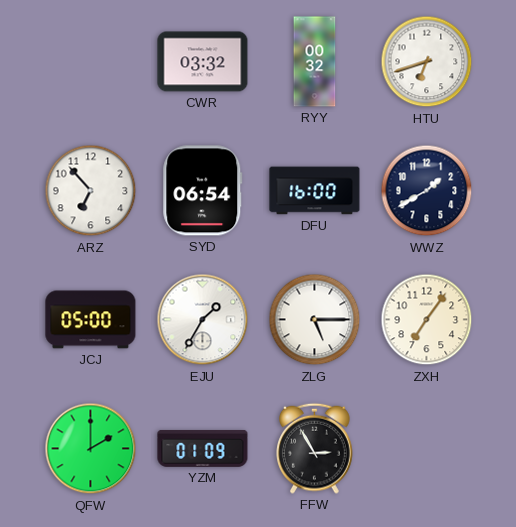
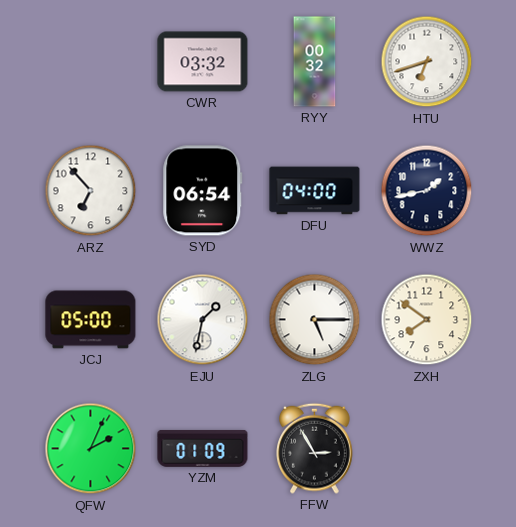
DFU: 16:00 -> 04:00 (315, 191)
WWZ: 1:40 -> 1:43 (427, 191)
EJU: 1:35 -> 1:32 (203, 320)
ZXH: 7:06 -> 7:51 (427, 320)
QFW: 2:00 -> 2:04 (91, 449)
